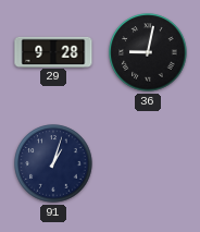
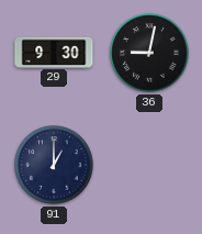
29: 9:28 -> 9:30 (54, 52)
91: 1:03 -> 1:00 (54, 165)
